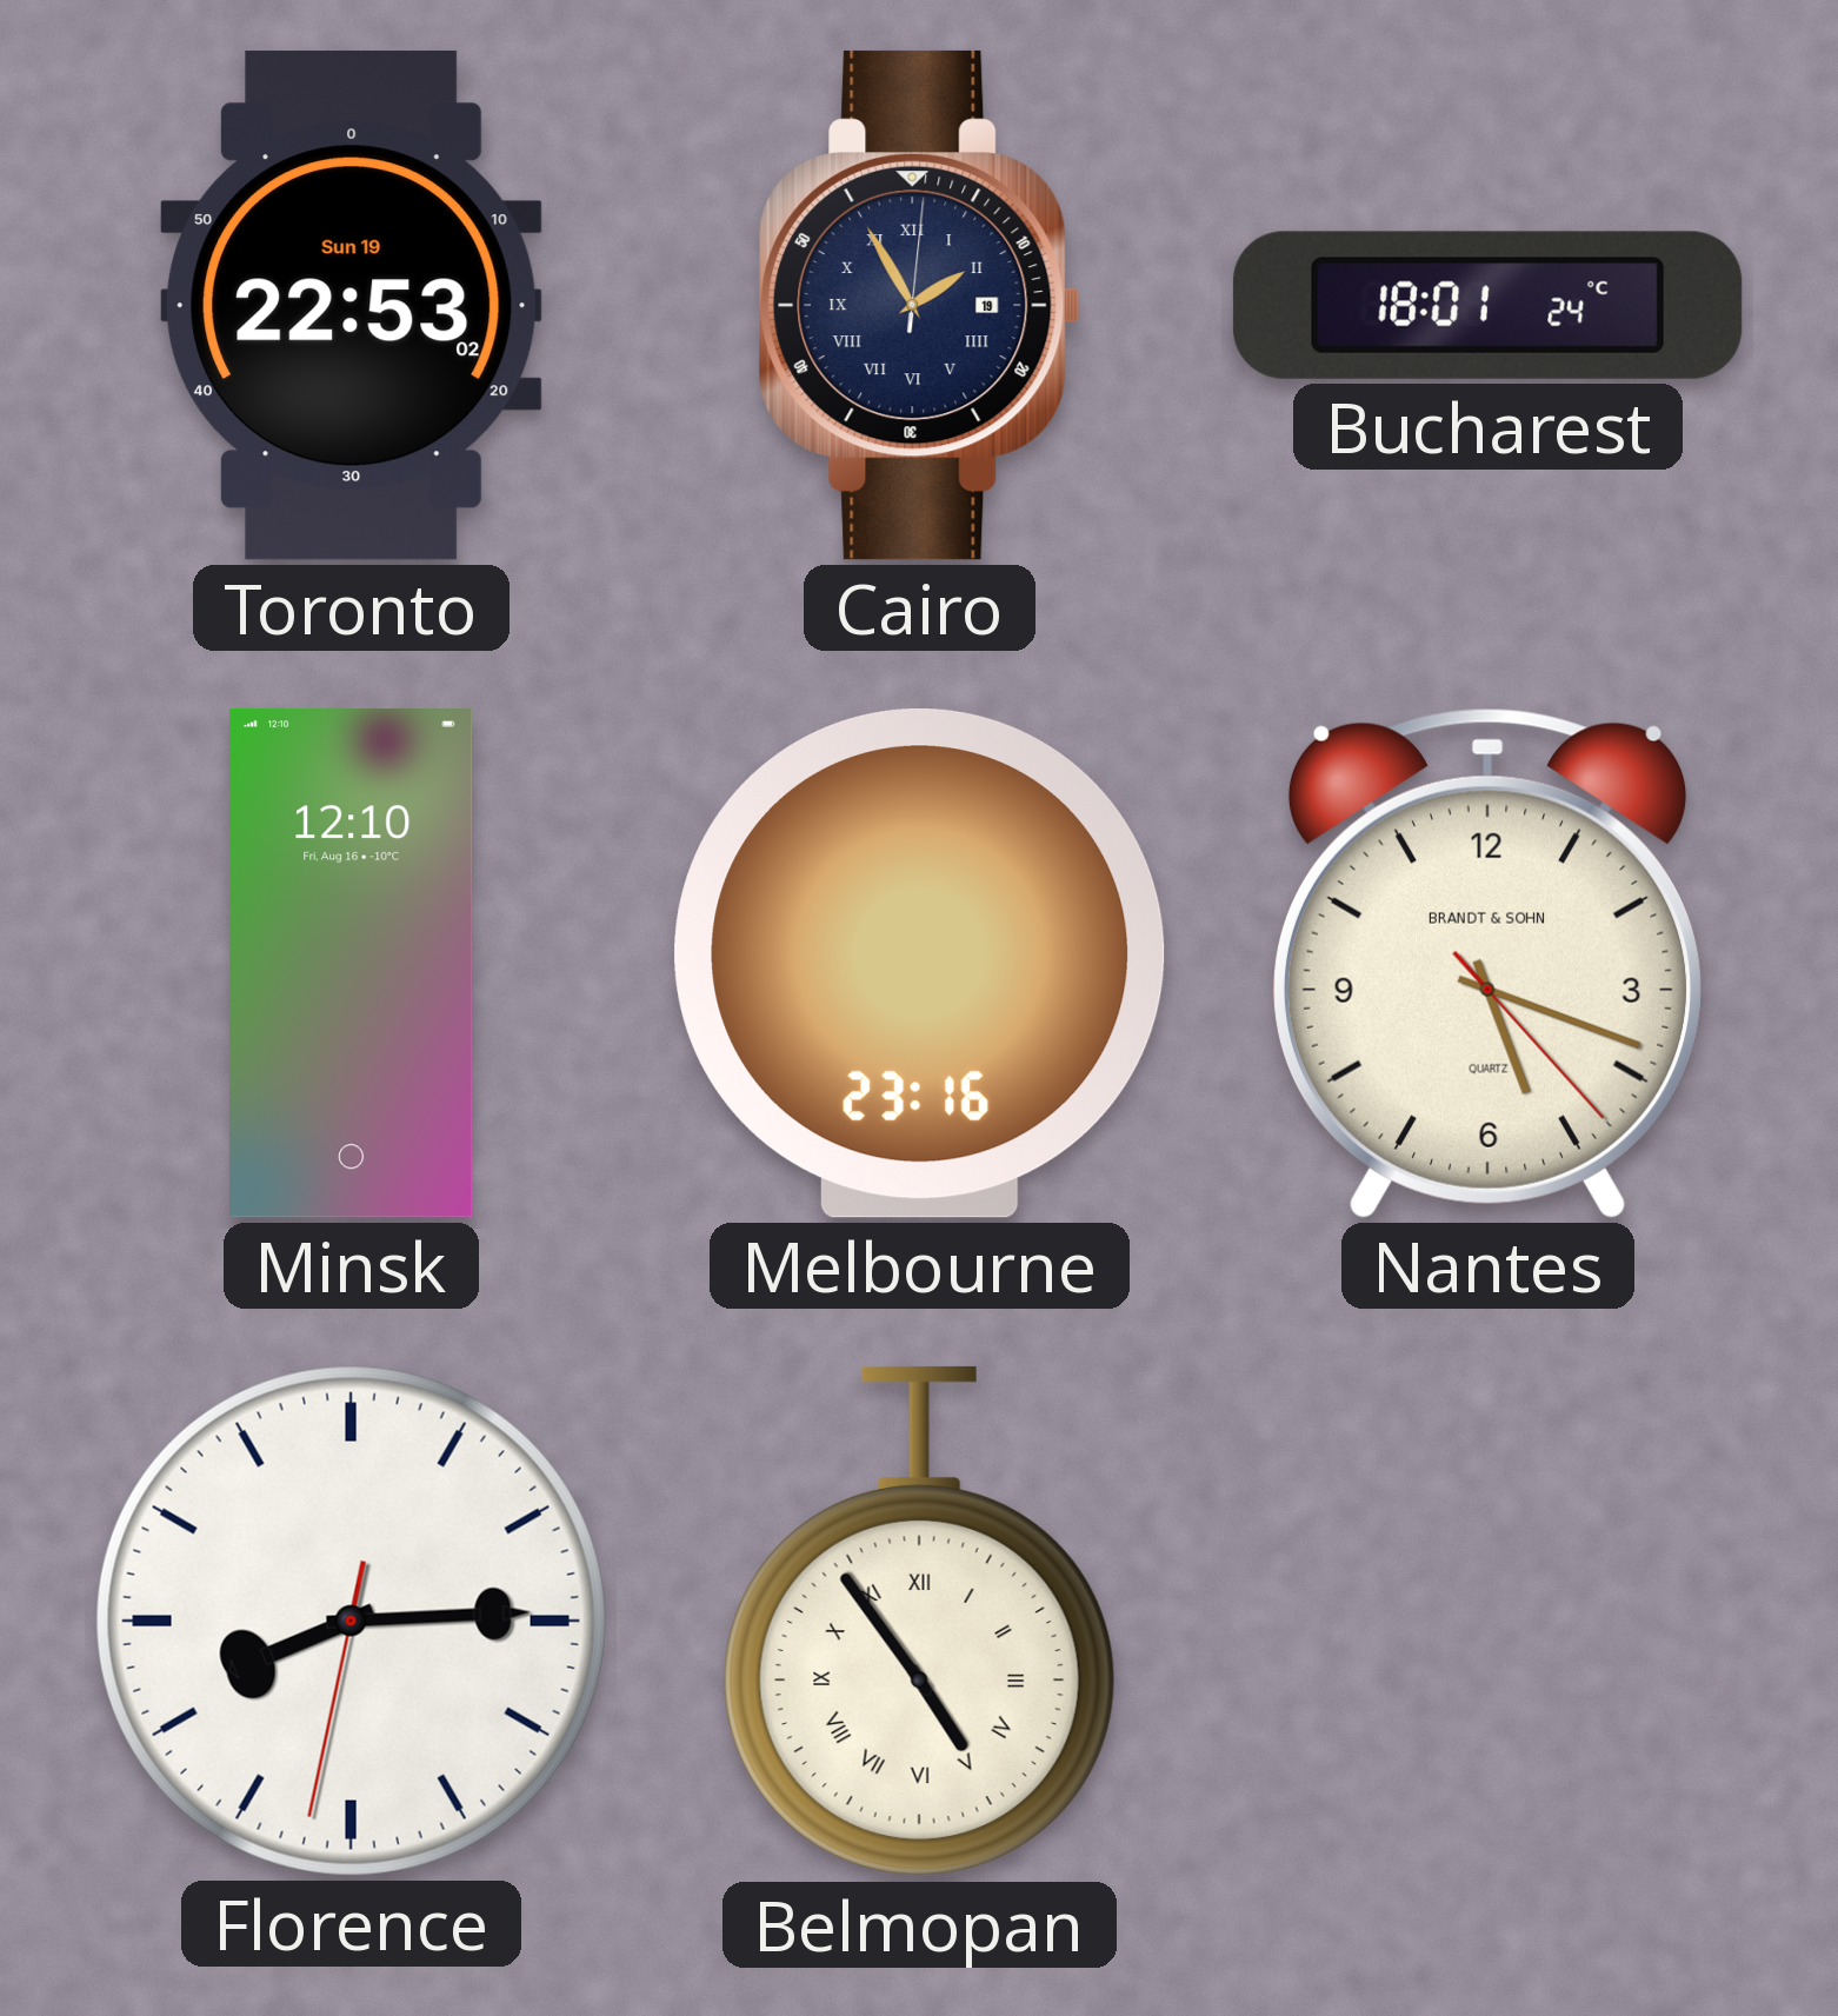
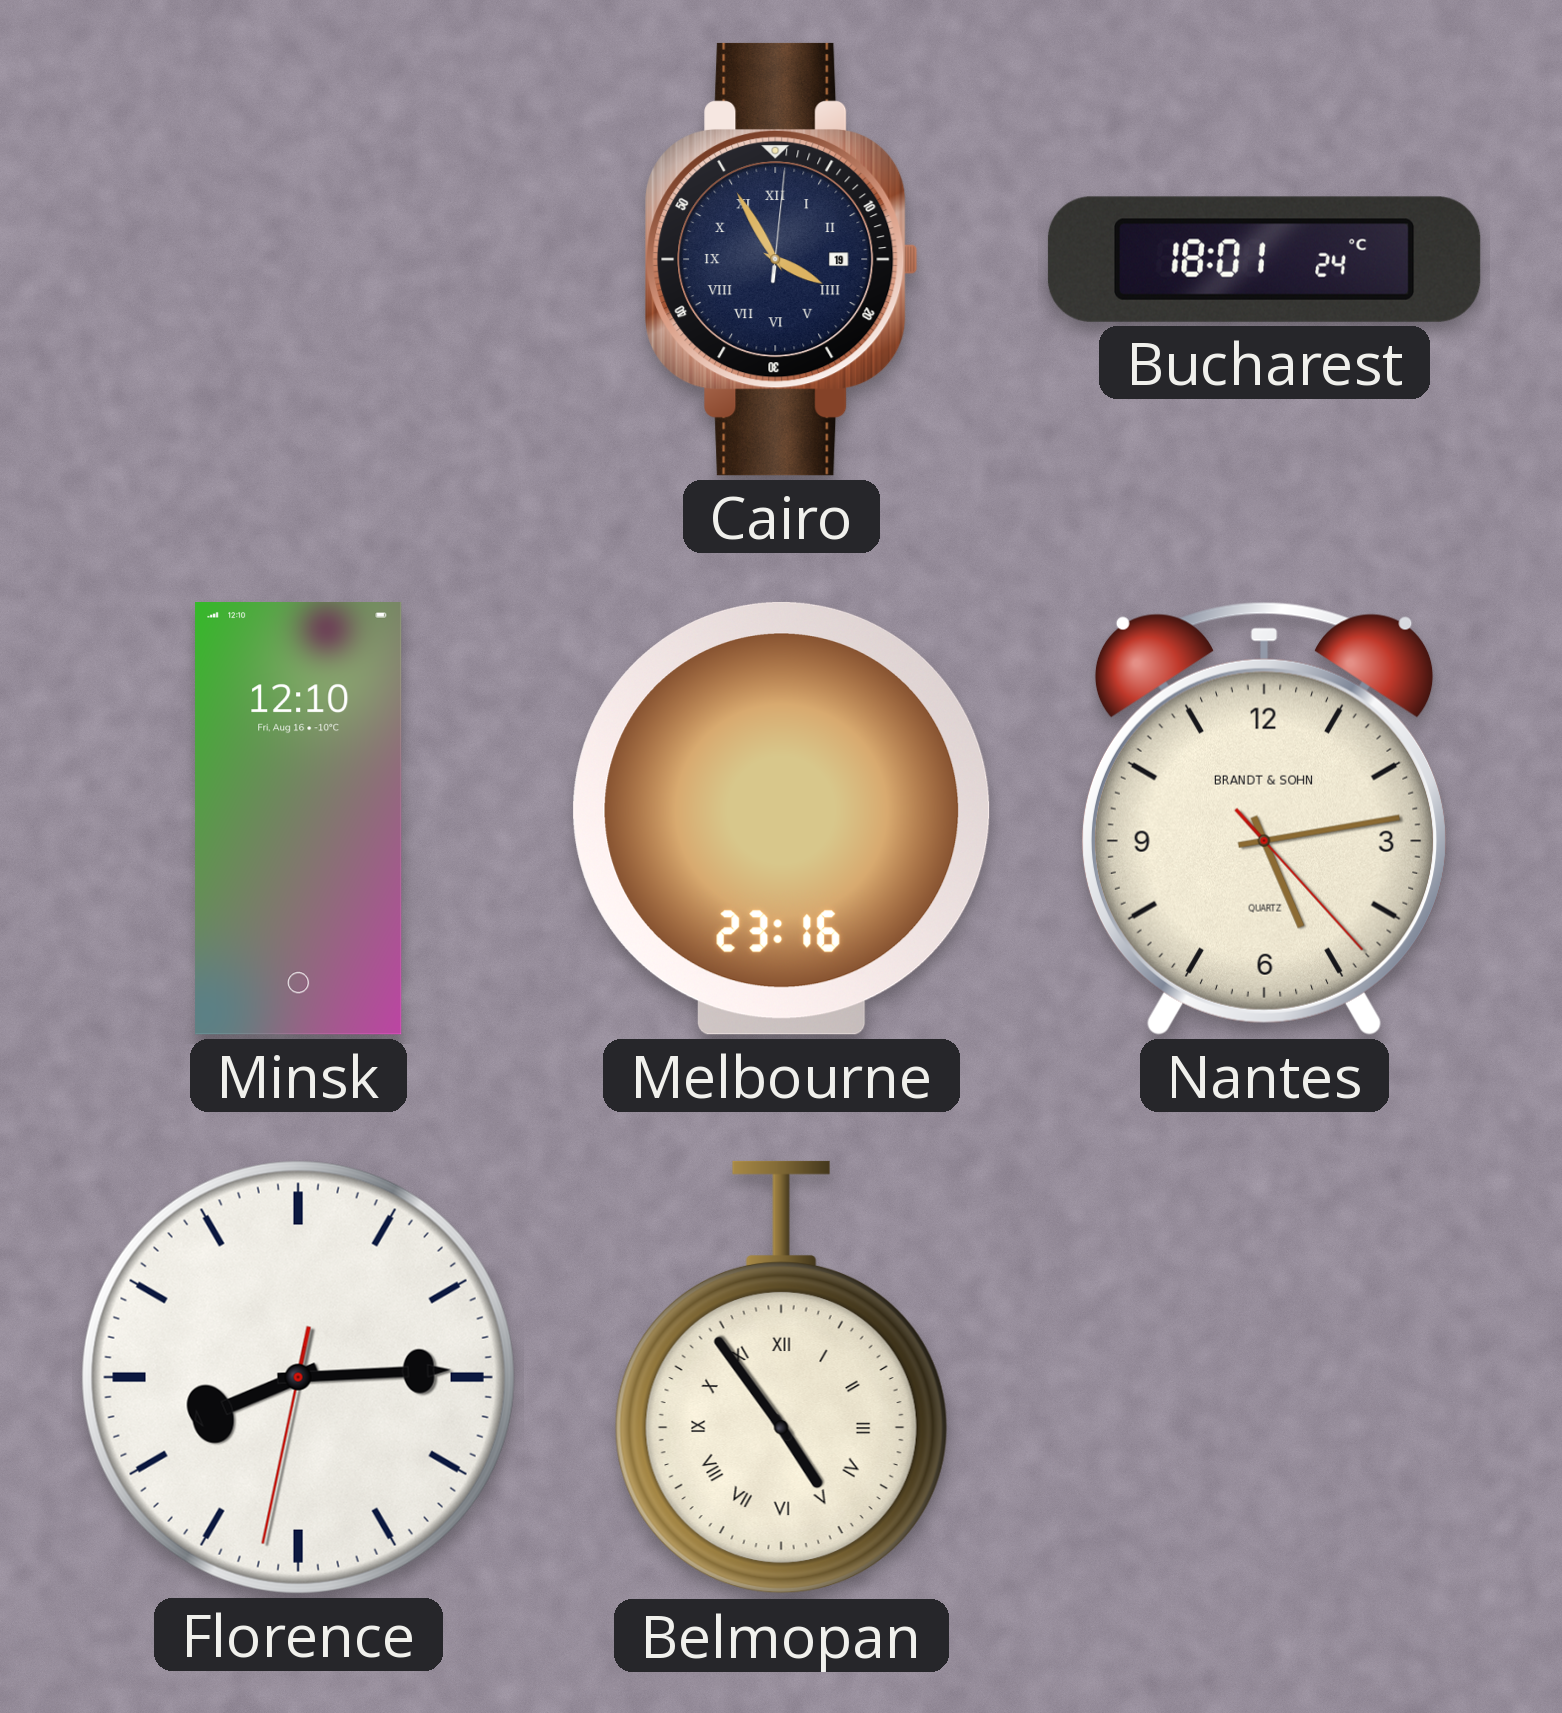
Toronto: 22:53 -> none (352, 305)
Cairo: 1:55 -> 3:55 (782, 259)
Nantes: 5:18 -> 5:13 (1264, 819)
